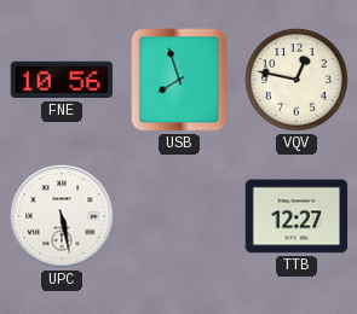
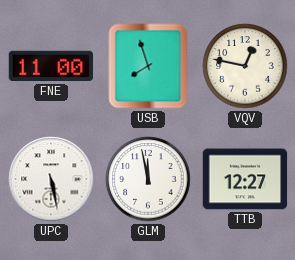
FNE: 10:56 -> 11:00 (51, 66)
GLM: none -> 11:58 (148, 179)
